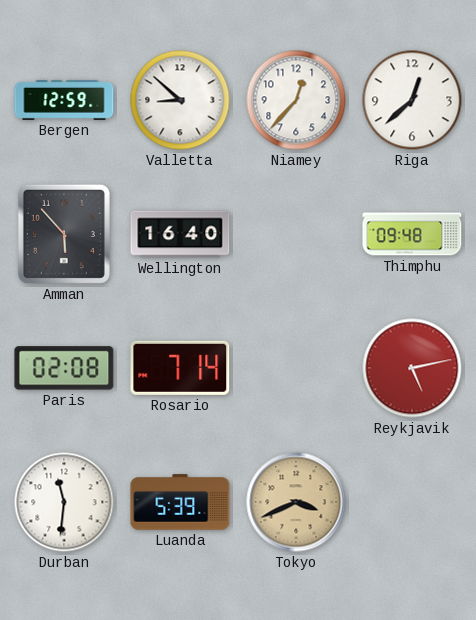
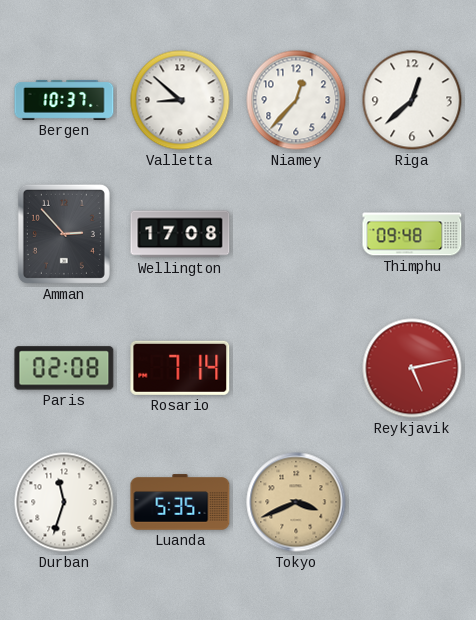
Bergen: 12:59 -> 10:37 (64, 100)
Amman: 5:53 -> 2:53 (64, 234)
Wellington: 16:40 -> 17:08 (180, 234)
Durban: 11:31 -> 11:33 (64, 502)
Luanda: 5:39 -> 5:35 (180, 502)
